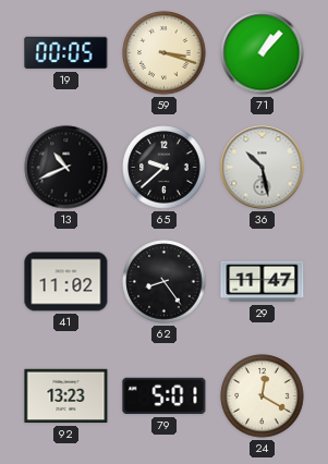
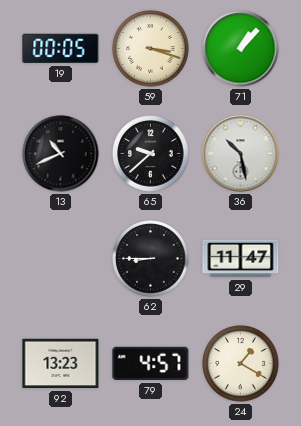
41: 11:02 -> none (66, 282)
62: 8:24 -> 8:45 (151, 259)
79: 5:01 -> 4:57 (151, 364)
24: 12:20 -> 1:20 (241, 364)
